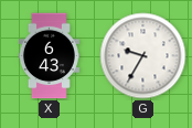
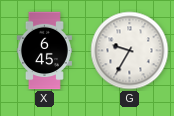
X: 6:43 -> 6:45 (44, 51)
